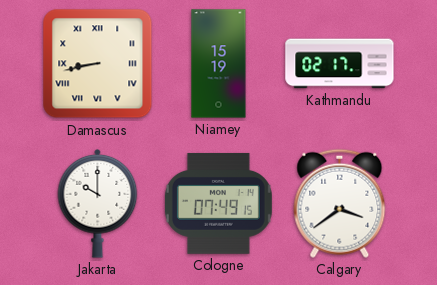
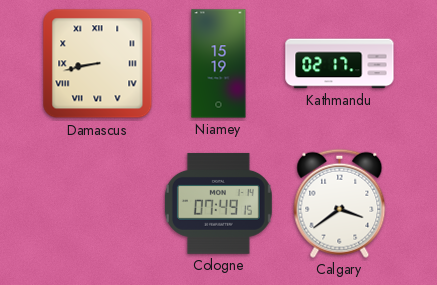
Jakarta: 10:00 -> none (98, 203)
